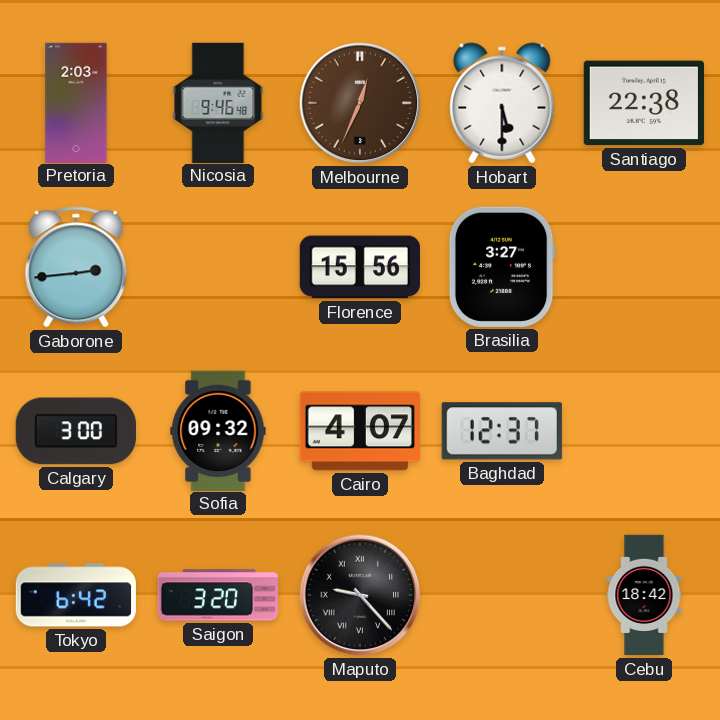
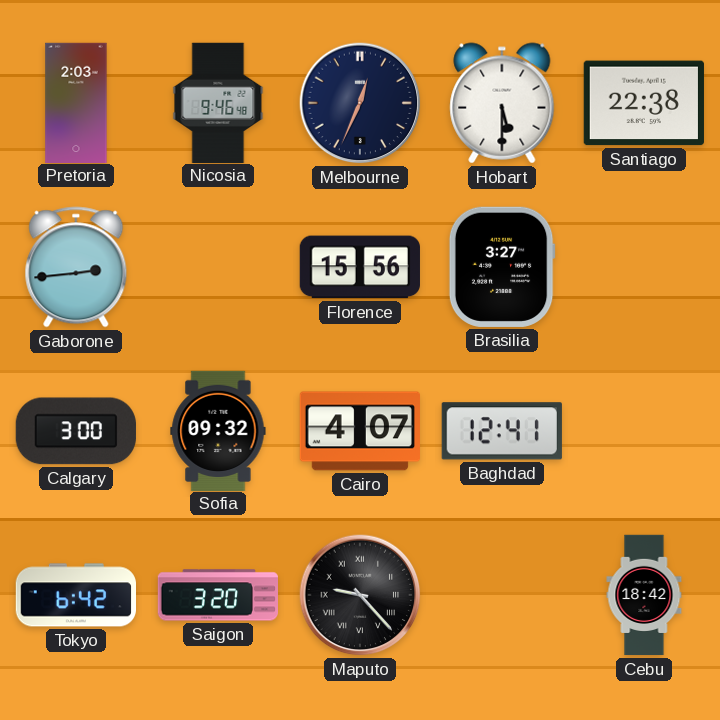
Melbourne dial: brown -> navy (360, 103)
Baghdad: 12:37 -> 12:41 (502, 431)
